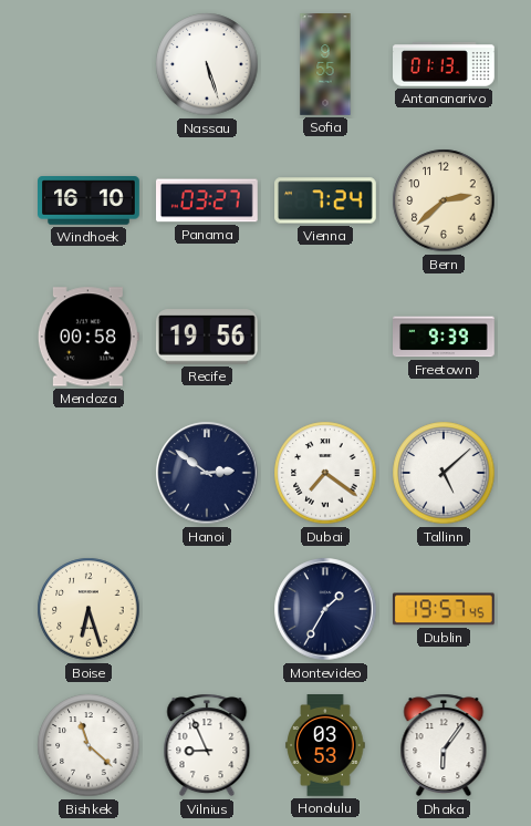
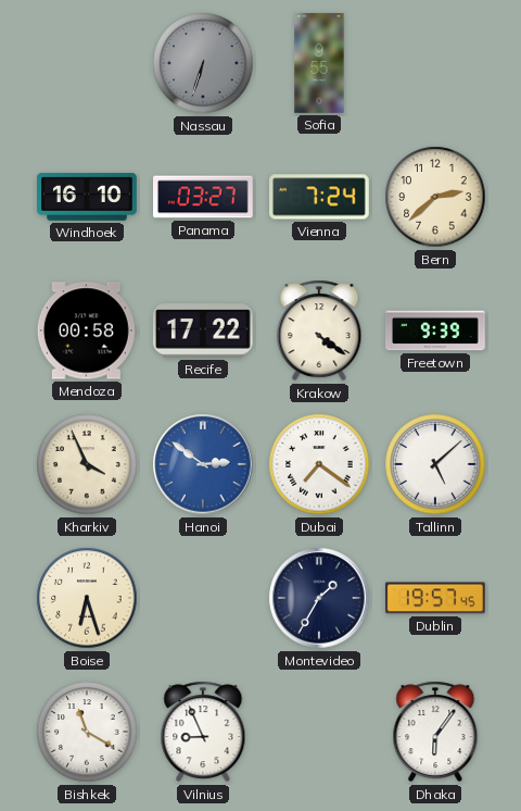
Nassau: 5:27 -> 6:33 (203, 63)
Nassau dial: white -> grey (203, 63)
Antananarivo: 01:13 -> none (445, 64)
Recife: 19:56 -> 17:22 (203, 330)
Krakow: none -> 4:21 (319, 330)
Kharkiv: none -> 3:56 (87, 464)
Hanoi dial: navy -> blue (203, 464)
Bishkek: 11:22 -> 11:20 (87, 732)
Honolulu: 03:53 -> none (325, 746)
